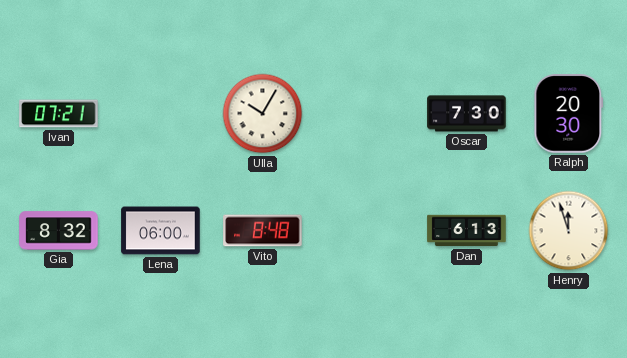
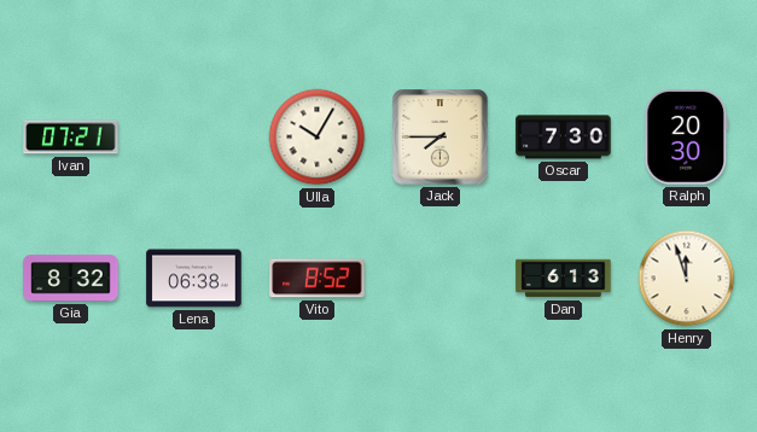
Jack: none -> 7:45 (441, 138)
Lena: 06:00 -> 06:38 (194, 279)
Vito: 8:48 -> 8:52 (318, 279)
